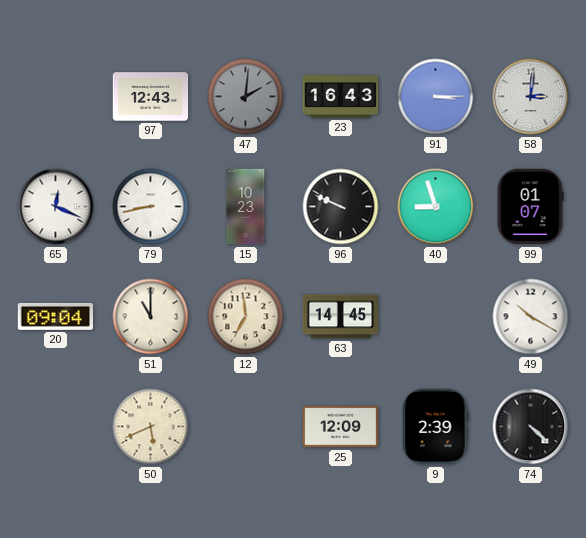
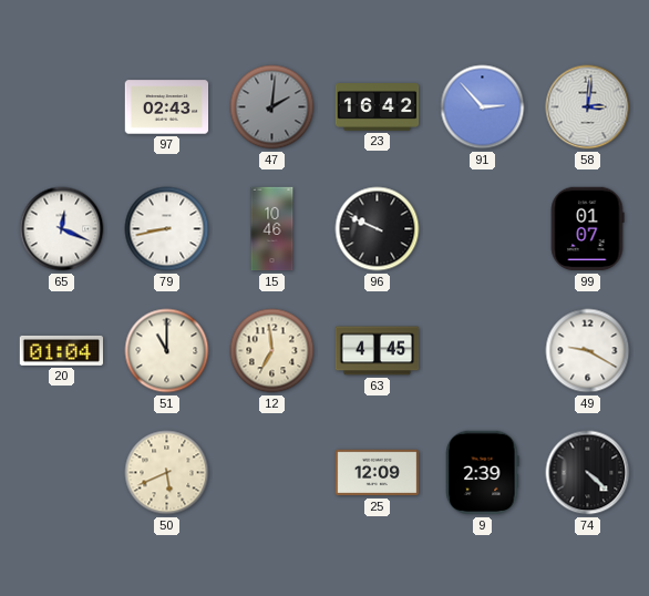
97: 12:43 -> 02:43 (167, 107)
23: 16:43 -> 16:42 (378, 107)
91: 3:15 -> 2:53 (483, 107)
15: 10:23 -> 10:46 (272, 229)
40: 8:57 -> none (436, 207)
20: 09:04 -> 01:04 (62, 350)
63: 14:45 -> 4:45 (378, 351)
49: 10:20 -> 9:20 (588, 351)
